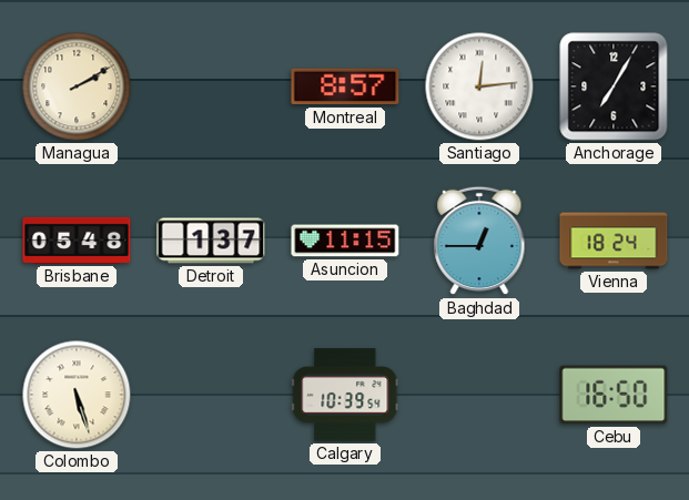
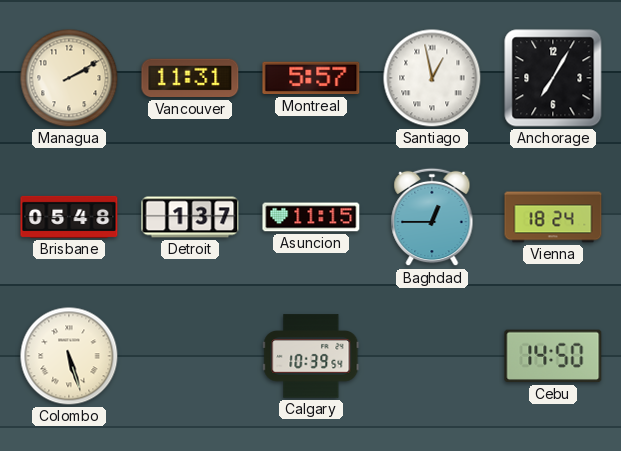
Vancouver: none -> 11:31 (190, 78)
Montreal: 8:57 -> 5:57 (311, 78)
Santiago: 12:14 -> 12:58 (432, 78)
Cebu: 16:50 -> 14:50 (553, 356)
